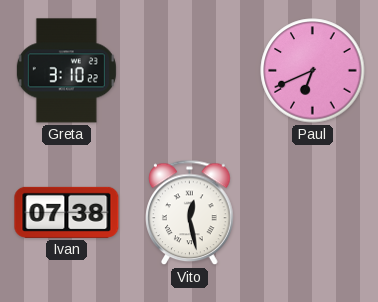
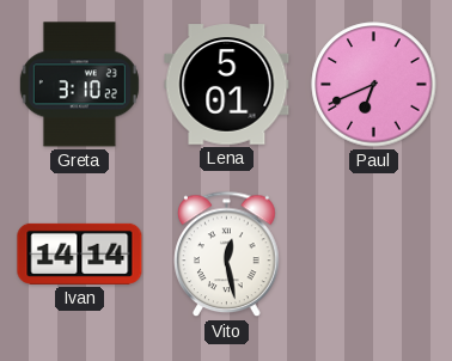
Lena: none -> 5:01 (227, 85)
Ivan: 07:38 -> 14:14 (80, 253)
